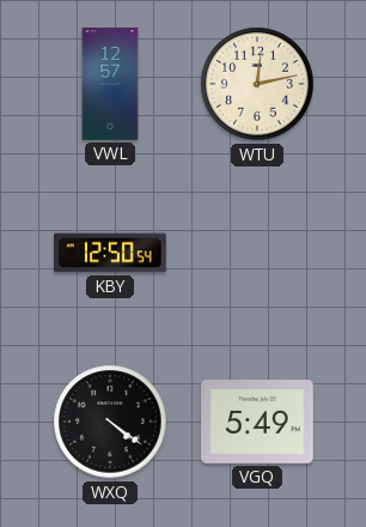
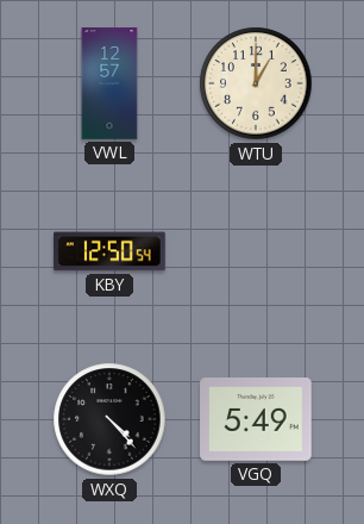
WTU: 12:13 -> 1:00 (256, 83)
WXQ: 4:21 -> 4:23 (109, 419)
